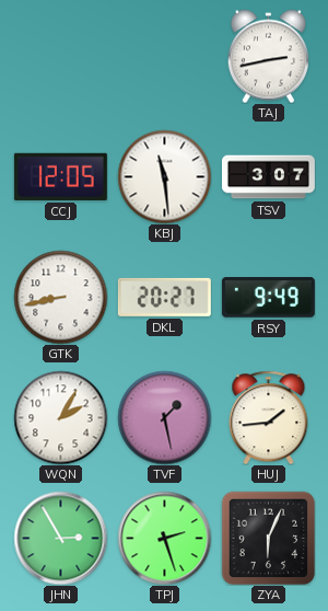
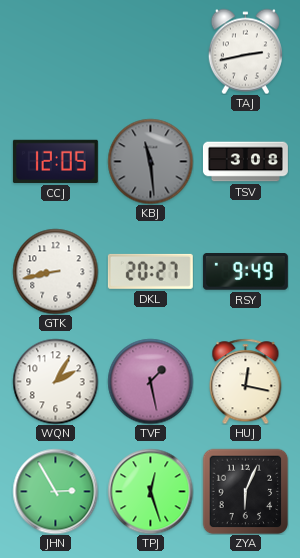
KBJ dial: white -> grey (150, 161)
TSV: 3:07 -> 3:08 (245, 162)
HUJ: 1:44 -> 12:17 (246, 381)
TPJ: 2:27 -> 12:27 (150, 491)
